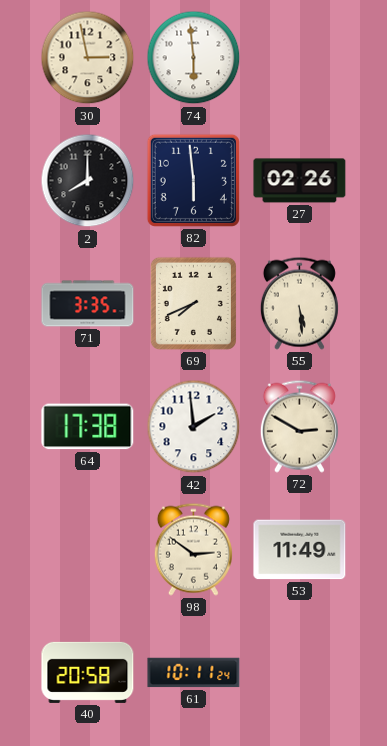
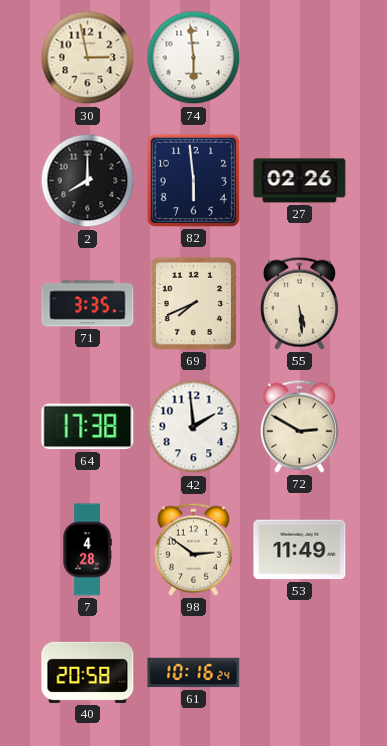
7: none -> 4:28 (87, 550)
61: 10:11 -> 10:16 (194, 673)
